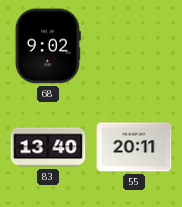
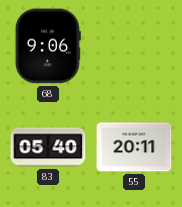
68: 9:02 -> 9:06 (48, 46)
83: 13:40 -> 05:40 (48, 147)
